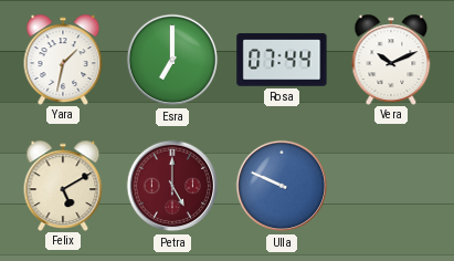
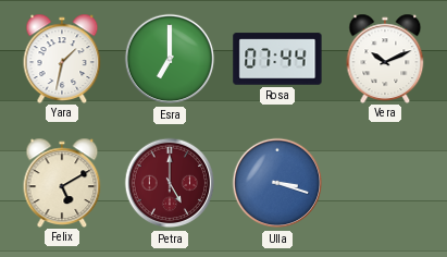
Ulla: 9:49 -> 3:18 (277, 183)
